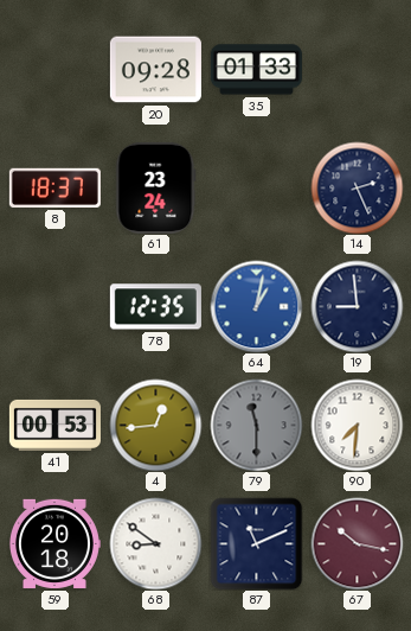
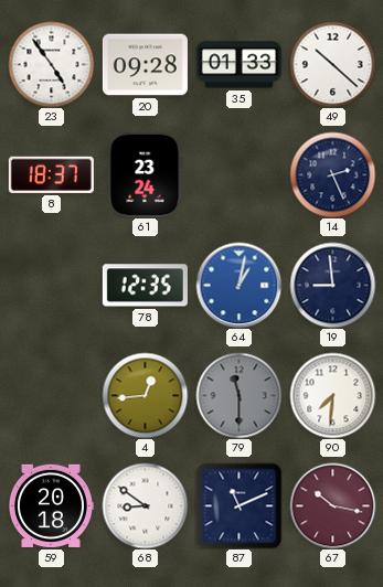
23: none -> 4:54 (51, 64)
49: none -> 10:22 (332, 64)
41: 00:53 -> none (54, 425)
